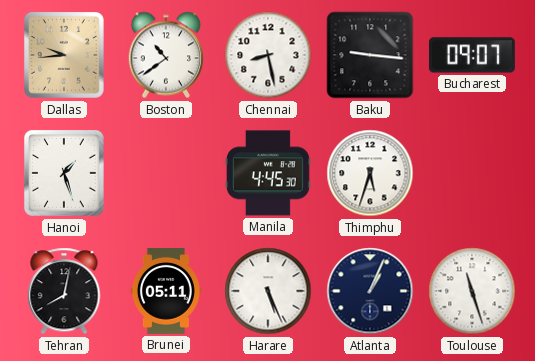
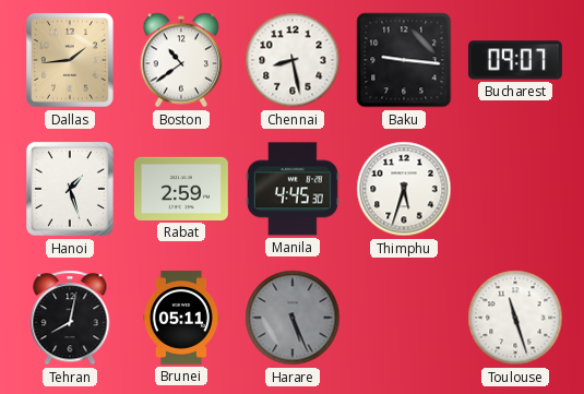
Dallas: 9:44 -> 1:44 (71, 61)
Rabat: none -> 2:59 (181, 189)
Harare dial: white -> grey (293, 318)
Atlanta: 1:04 -> none (370, 291)
